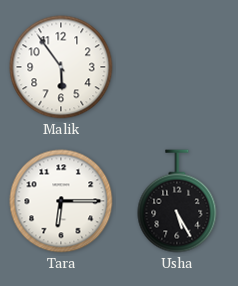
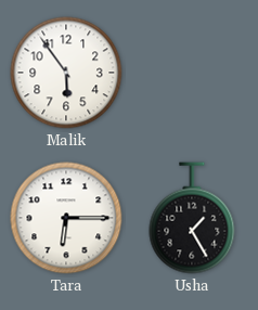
Usha: 5:25 -> 1:25 (192, 218)
